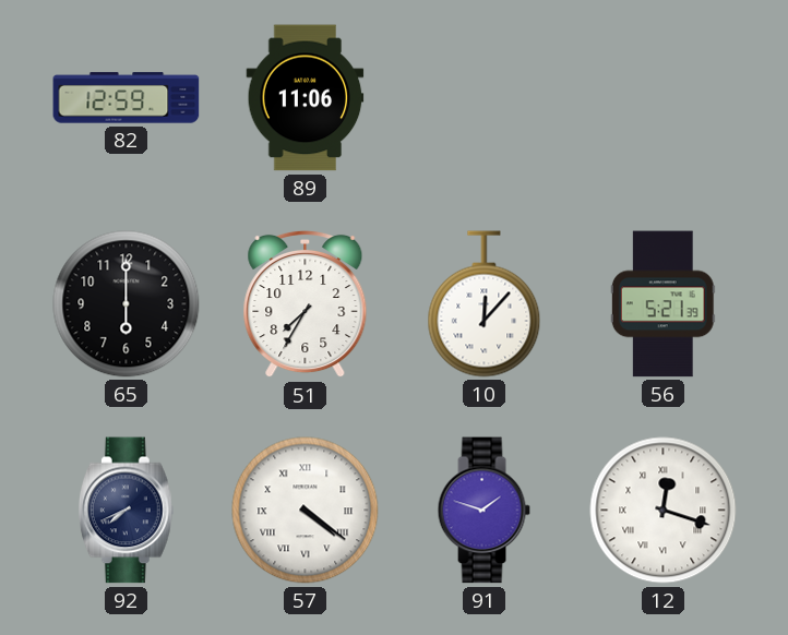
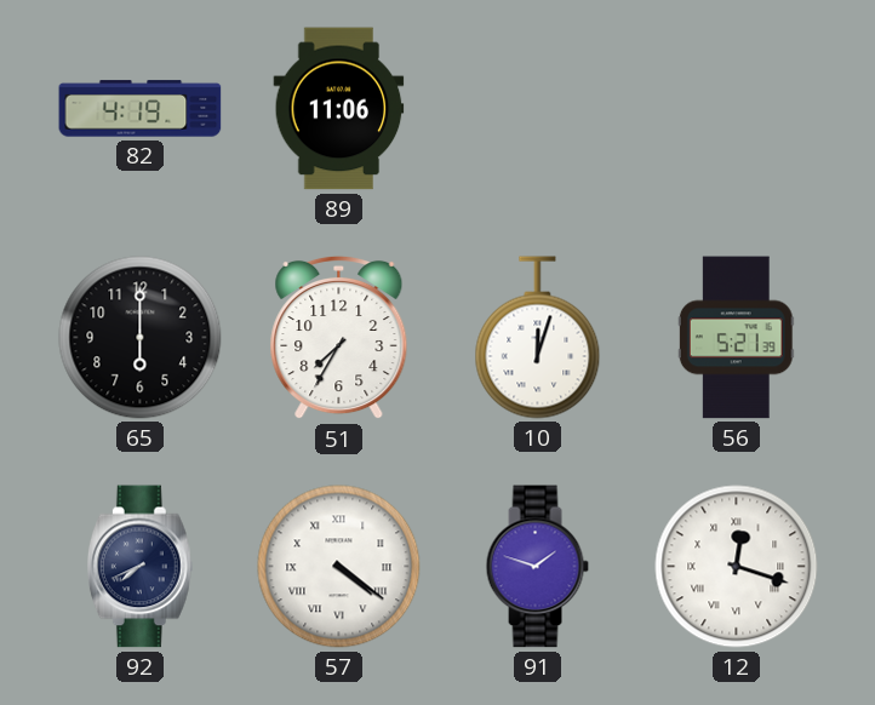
82: 12:59 -> 4:19 (141, 109)
10: 12:07 -> 12:03 (538, 338)
